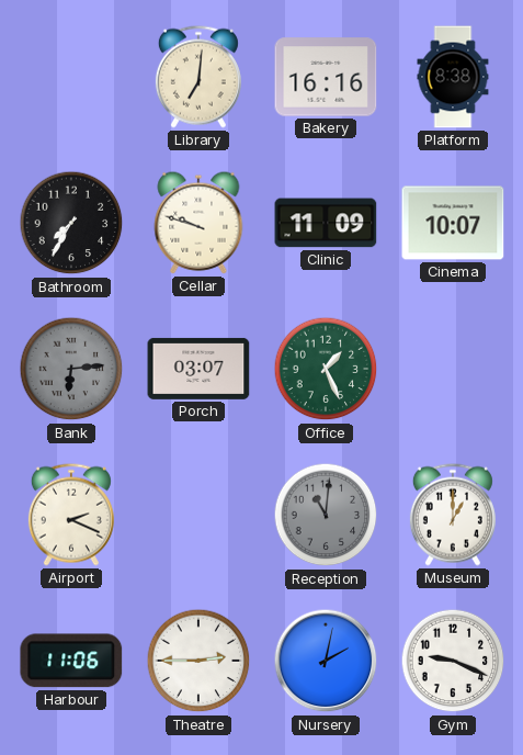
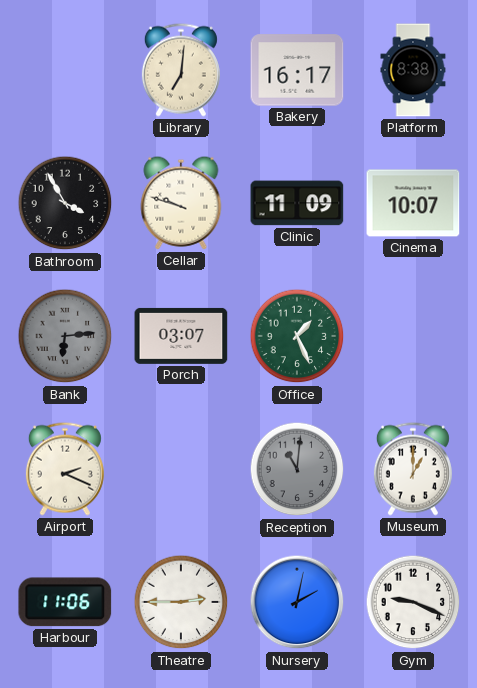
Bakery: 16:16 -> 16:17 (297, 70)
Bathroom: 7:35 -> 3:55 (65, 203)
